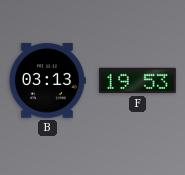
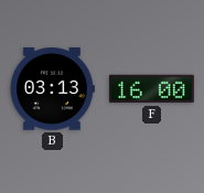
F: 19:53 -> 16:00 (151, 89)
